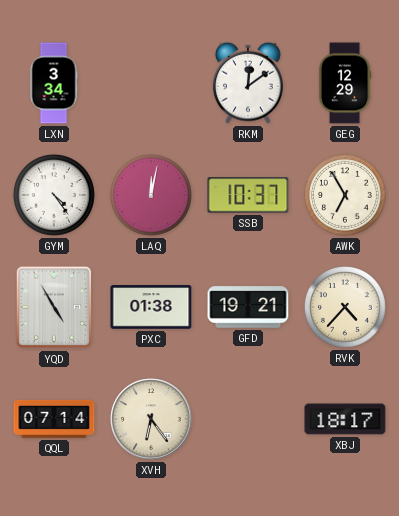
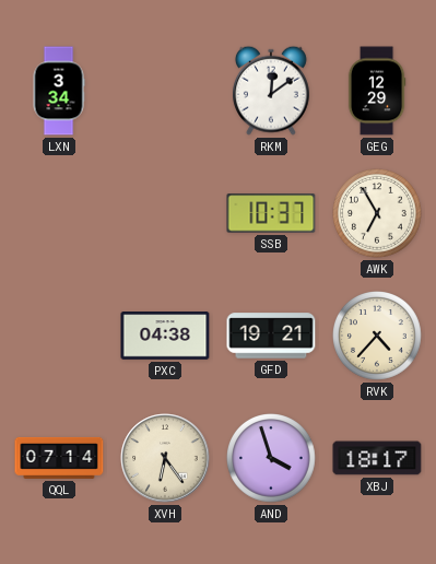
GYM: 4:24 -> none (55, 196)
LAQ: 12:02 -> none (152, 196)
YQD: 4:55 -> none (54, 307)
PXC: 01:38 -> 04:38 (165, 336)
AND: none -> 3:57 (272, 459)
